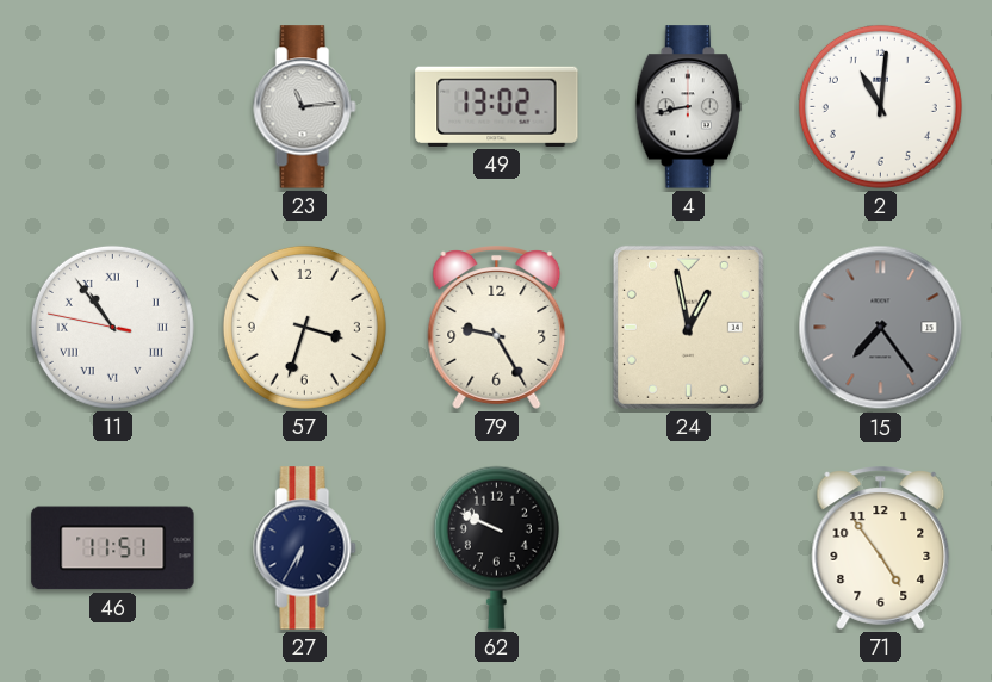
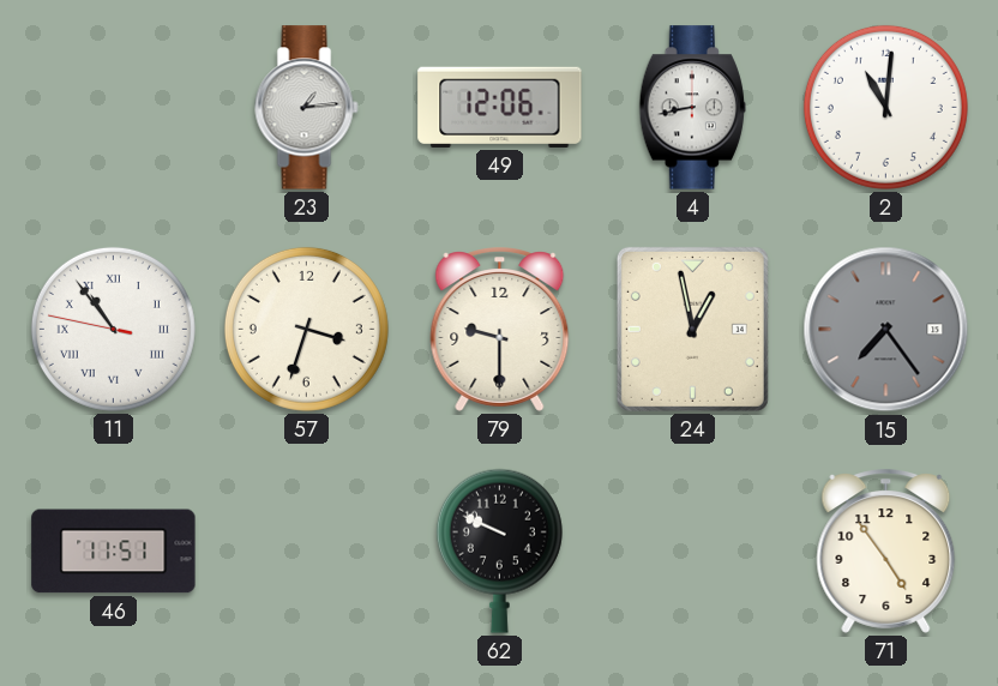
23: 11:14 -> 1:14 (307, 108)
49: 13:02 -> 12:06 (500, 107)
79: 9:25 -> 9:30 (500, 330)
27: 6:35 -> none (305, 548)
